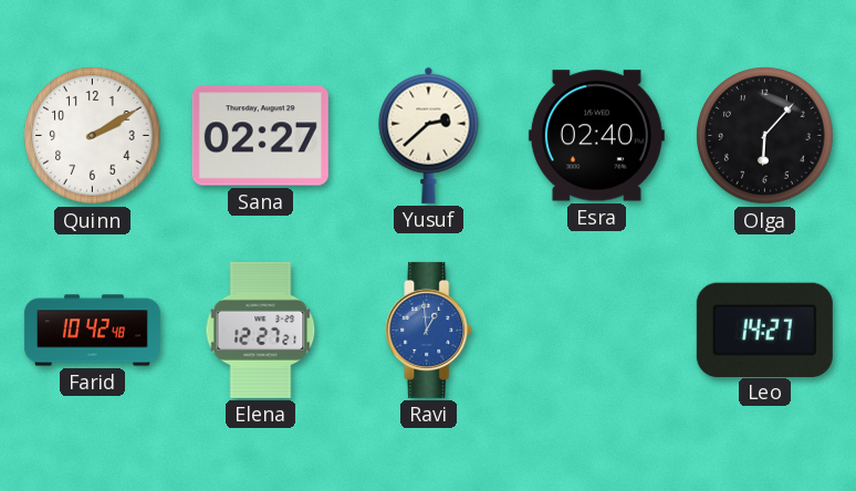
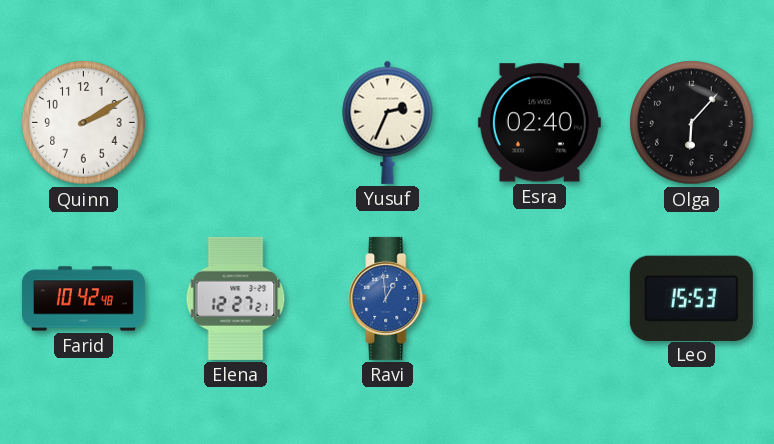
Sana: 02:27 -> none (260, 136)
Yusuf: 2:38 -> 2:34 (388, 122)
Leo: 14:27 -> 15:53 (691, 298)
